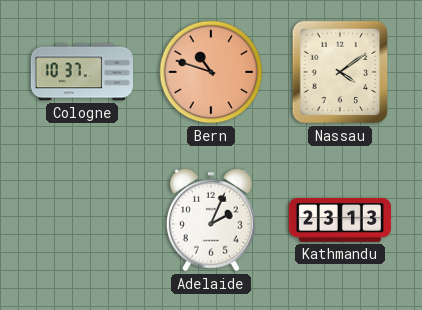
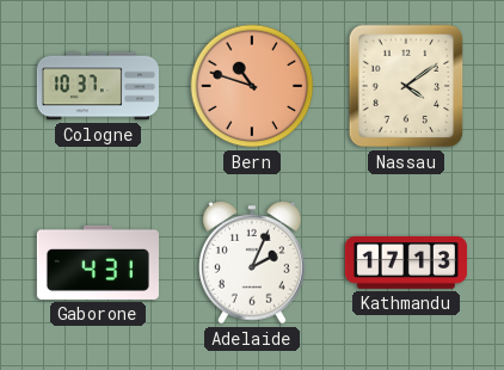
Gaborone: none -> 4:31 (98, 263)
Kathmandu: 23:13 -> 17:13 (406, 263)
